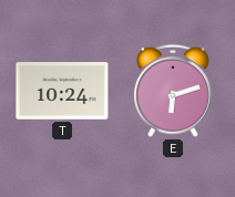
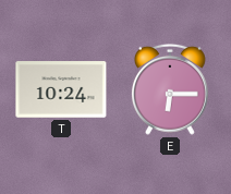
E: 6:12 -> 6:15 (170, 89)
